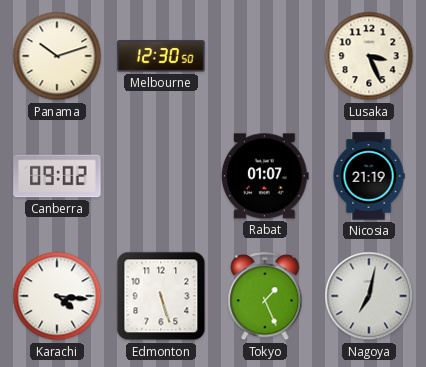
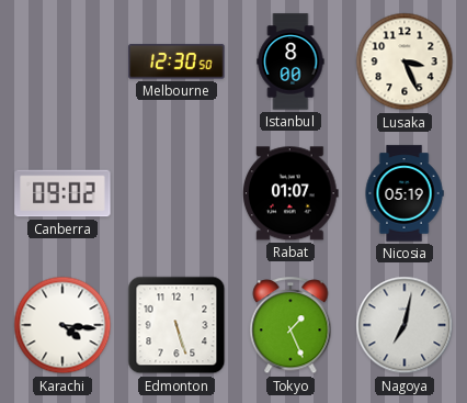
Panama: 10:12 -> none (57, 56)
Istanbul: none -> 8:00 (291, 61)
Nicosia: 21:19 -> 05:19 (405, 193)
